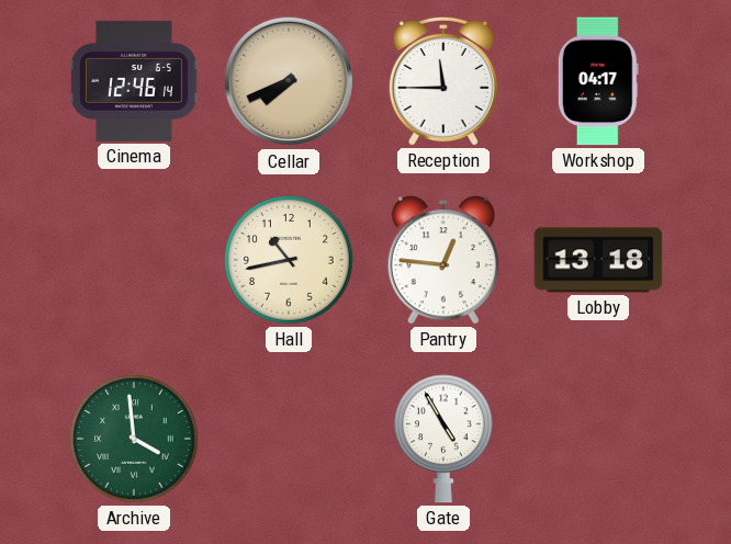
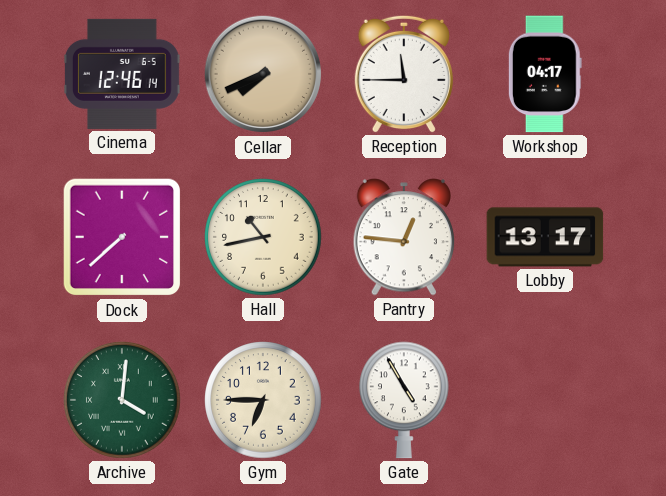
Dock: none -> 7:38 (122, 237)
Lobby: 13:18 -> 13:17 (545, 237)
Archive: 3:59 -> 4:01 (122, 400)
Gym: none -> 6:45 (263, 400)
